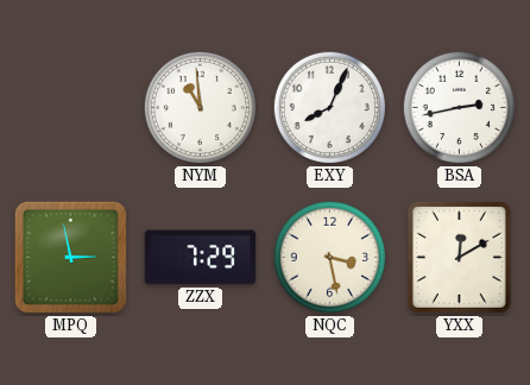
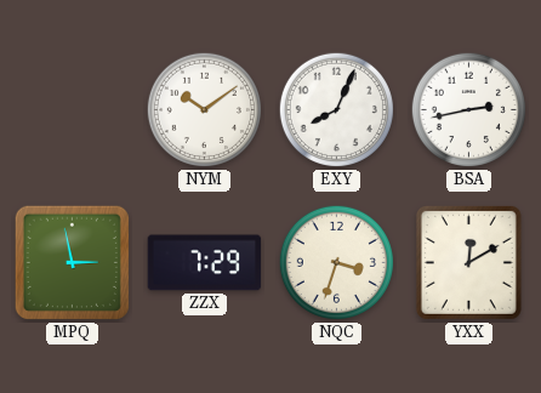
NYM: 10:59 -> 10:09 (204, 109)
NQC: 3:28 -> 3:33 (336, 262)
